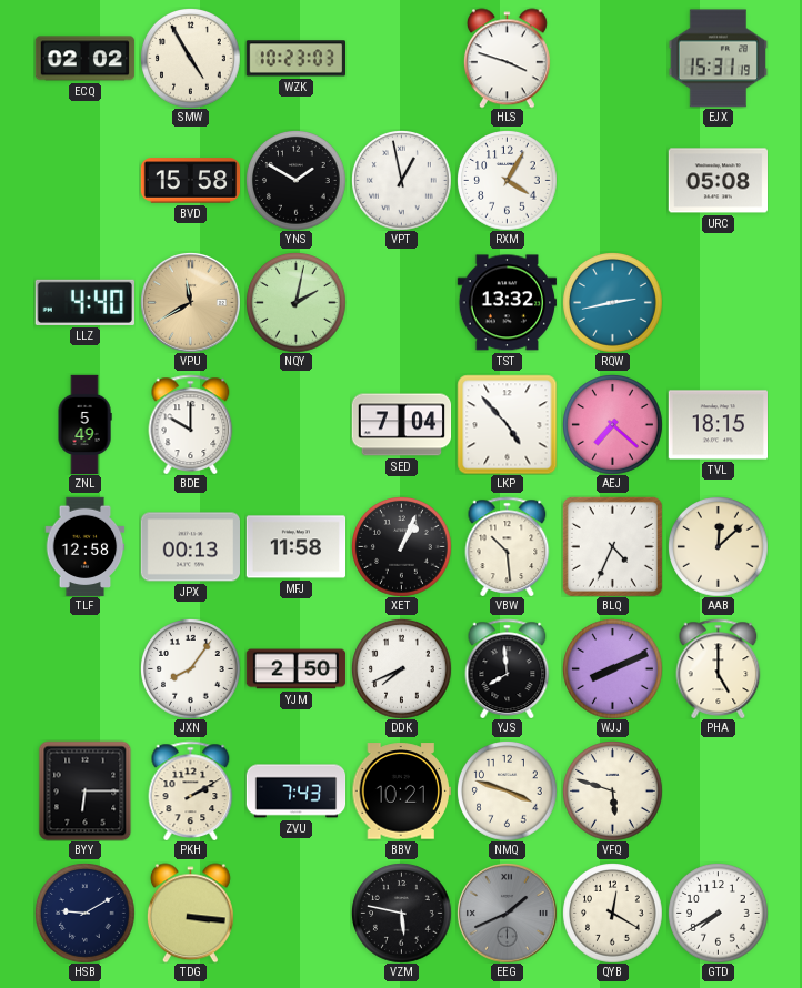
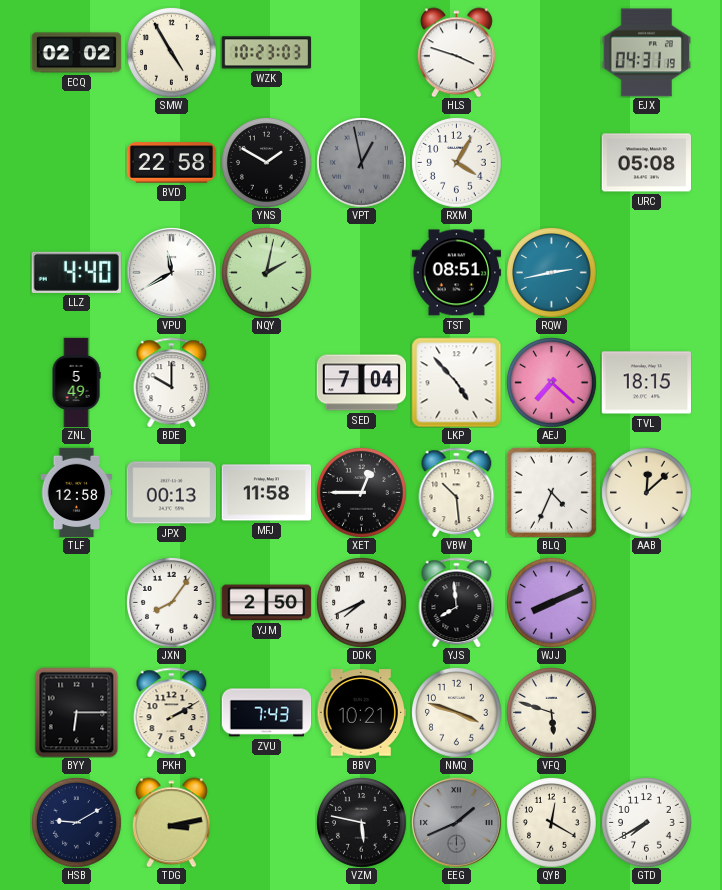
EJX: 15:31 -> 04:31 (646, 53)
BVD: 15:58 -> 22:58 (171, 163)
VPT dial: white -> grey (362, 163)
VPU dial: champagne -> white (172, 273)
TST: 13:32 -> 08:51 (456, 273)
XET: 1:04 -> 12:45 (362, 493)
PHA: 5:00 -> none (719, 668)
TDG: 3:16 -> 3:13 (171, 822)
